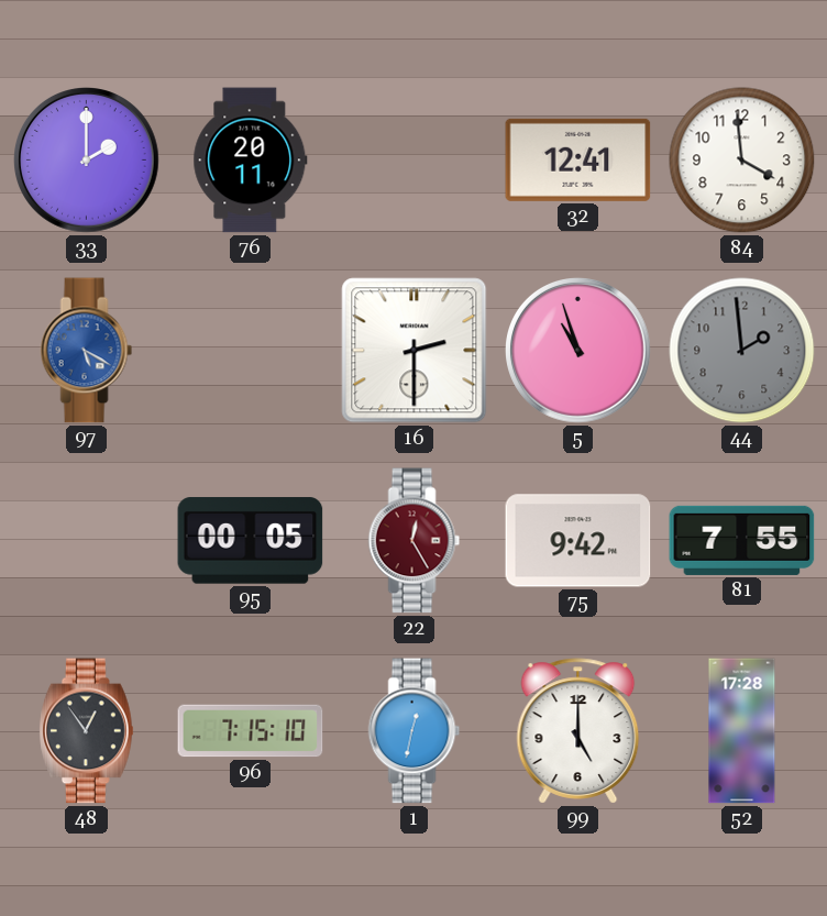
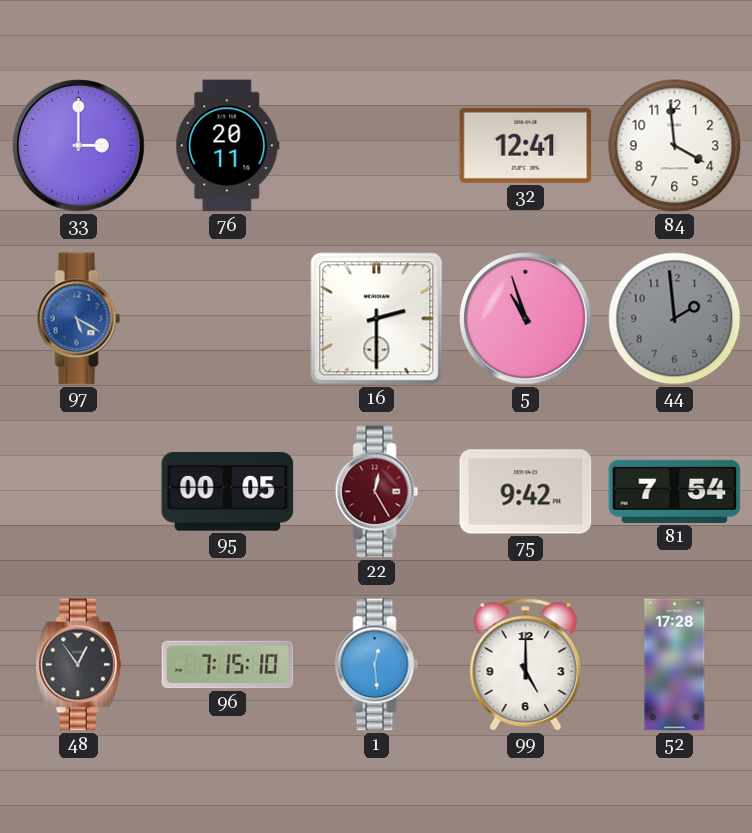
33: 2:00 -> 3:00 (79, 146)
81: 7:55 -> 7:54 (675, 491)
1: 12:32 -> 12:29 (377, 665)
